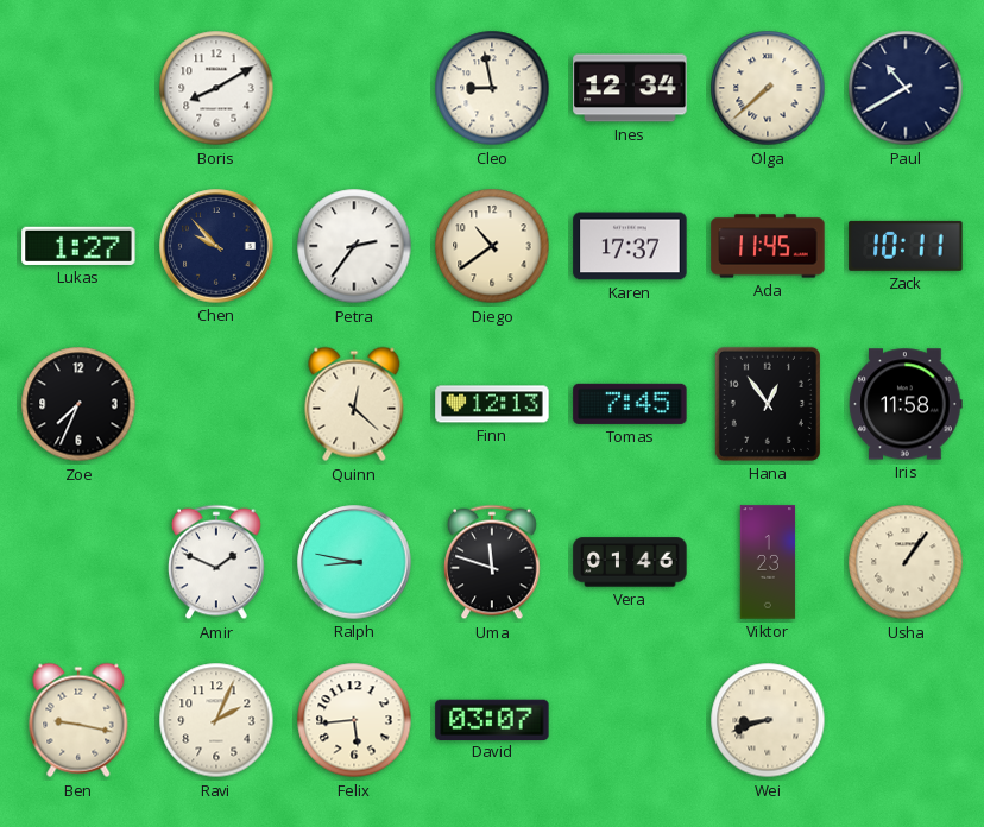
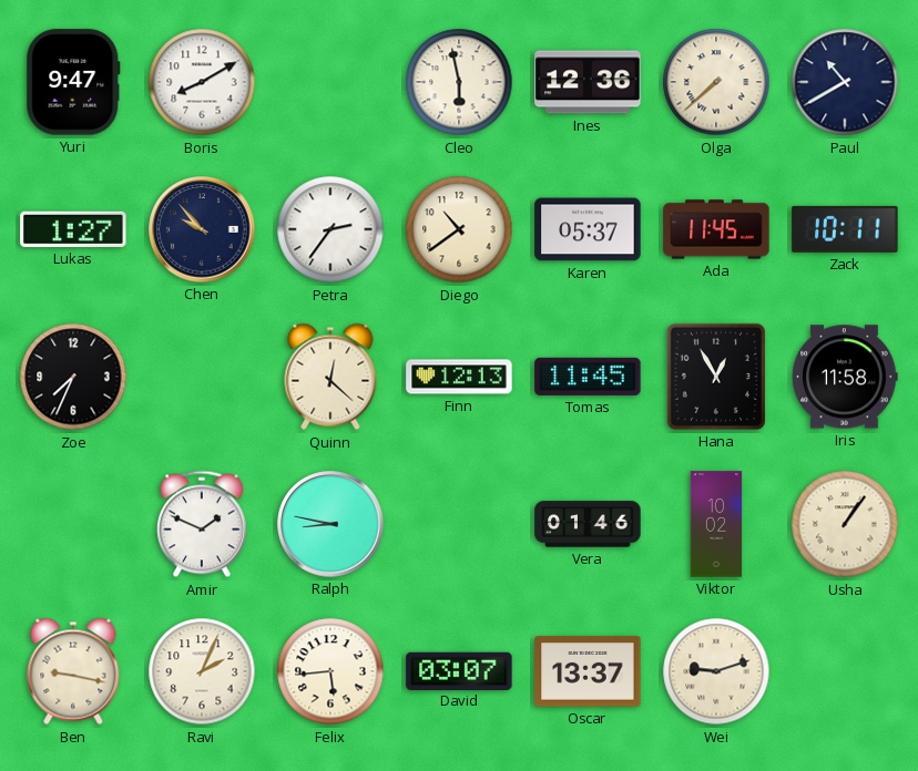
Yuri: none -> 9:47 (73, 82)
Cleo: 8:58 -> 5:58 (459, 82)
Ines: 12:34 -> 12:36 (588, 82)
Karen: 17:37 -> 05:37 (588, 229)
Tomas: 7:45 -> 11:45 (588, 377)
Hana: 12:54 -> 12:55 (716, 377)
Uma: 11:48 -> none (493, 562)
Viktor: 1:23 -> 10:02 (716, 524)
Oscar: none -> 13:37 (588, 671)
Wei: 8:42 -> 9:12 (716, 671)
